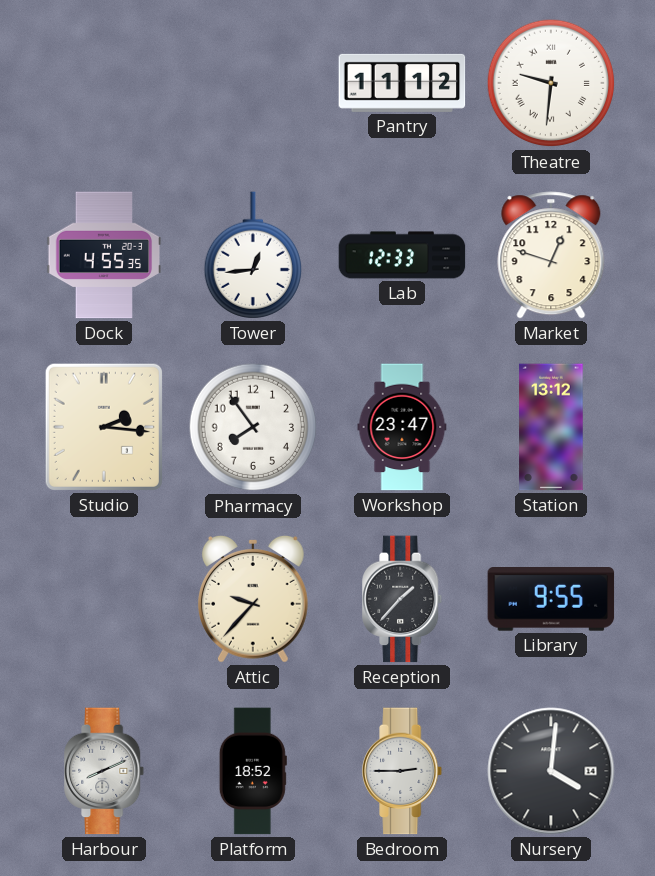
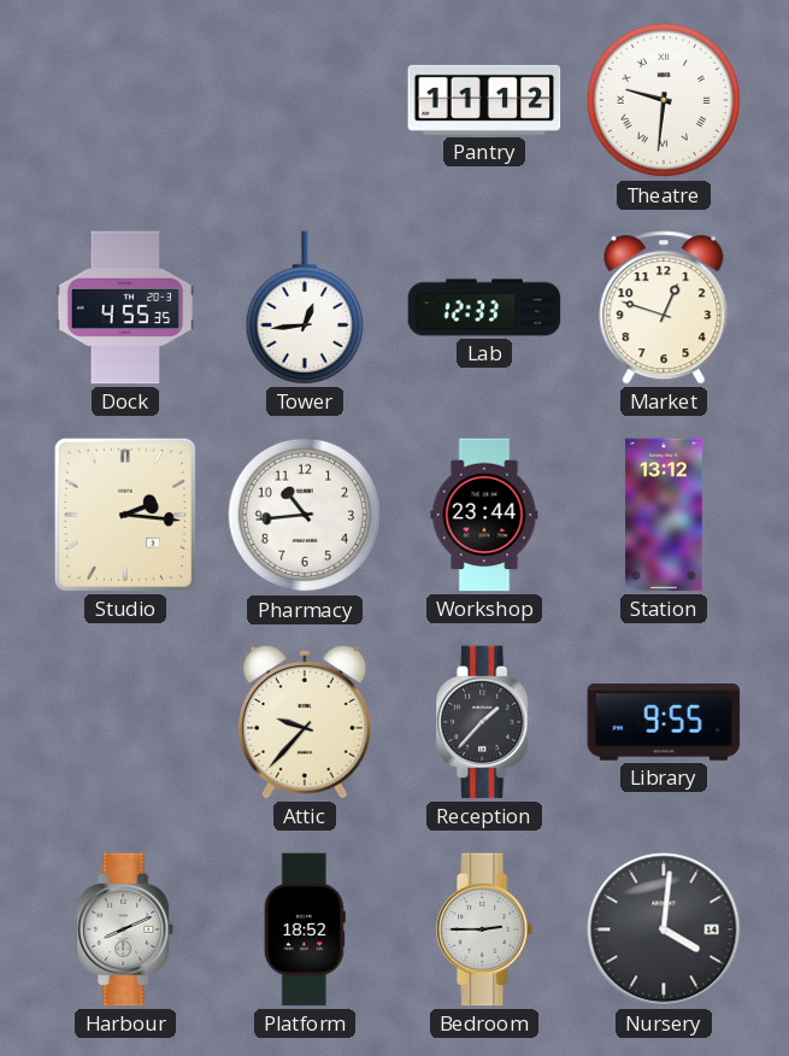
Pharmacy: 7:54 -> 10:44 (305, 515)
Workshop: 23:47 -> 23:44 (484, 515)
